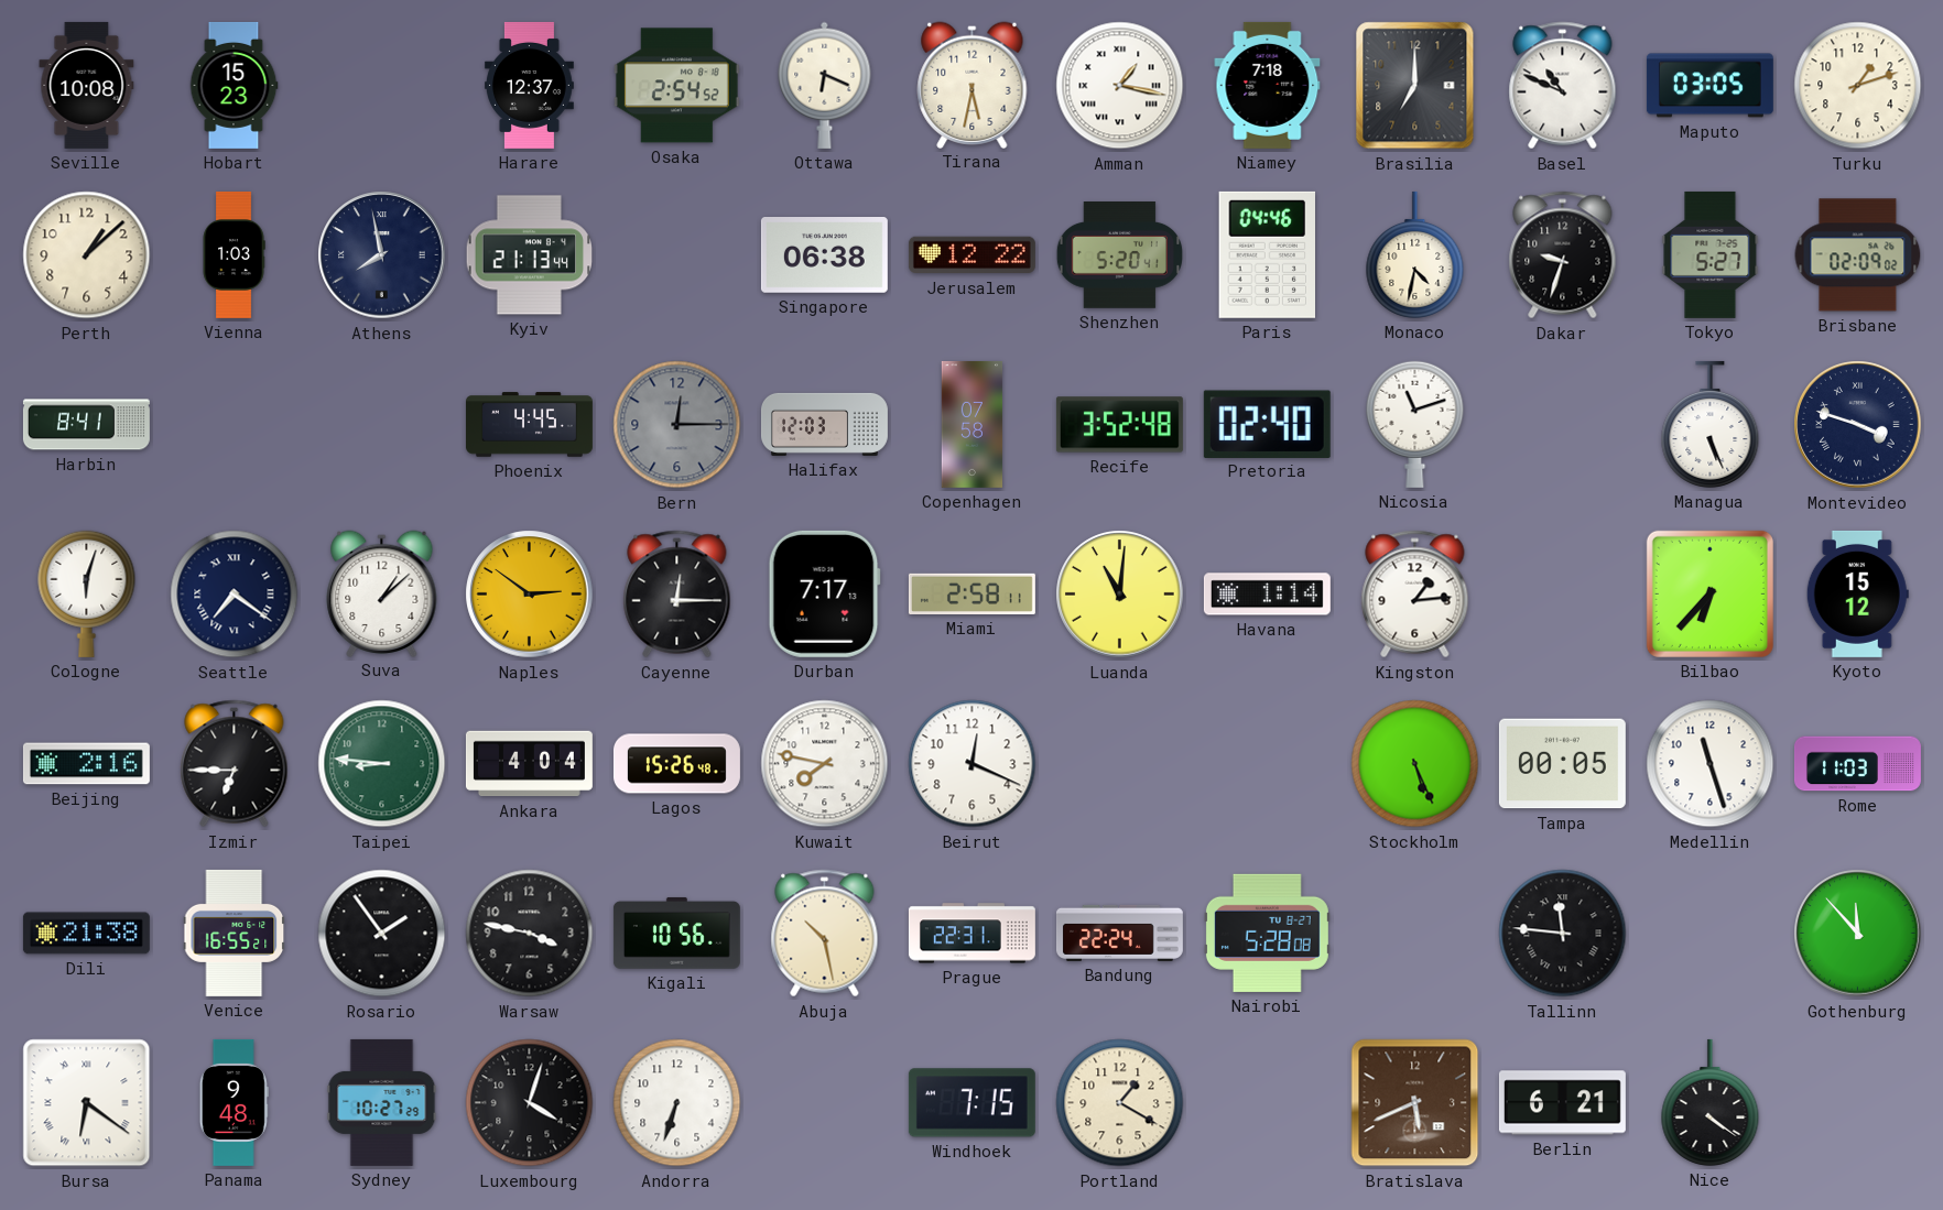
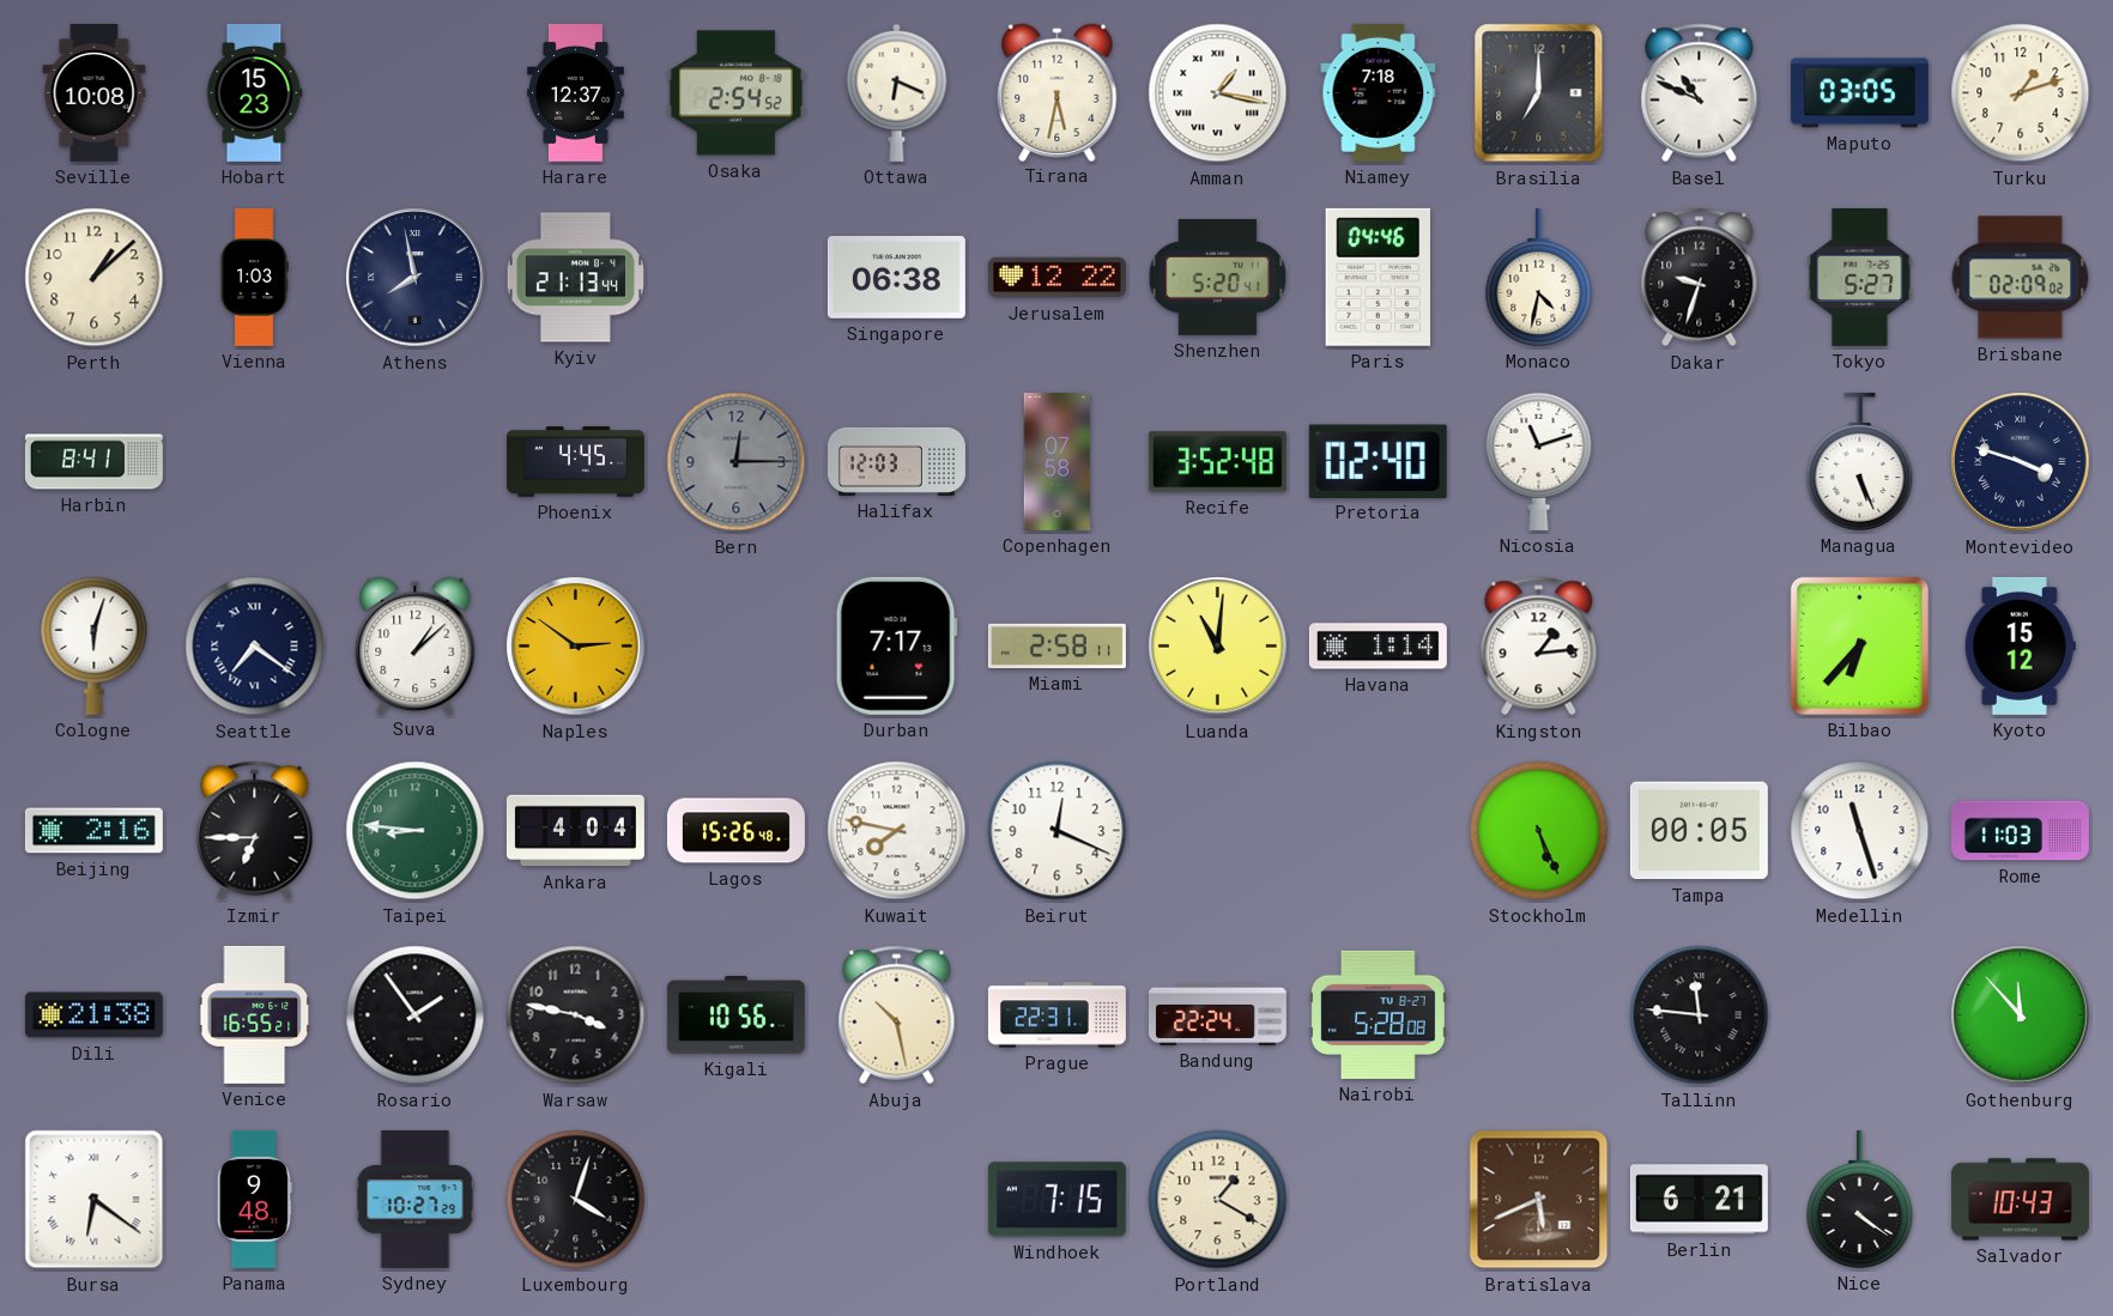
Cayenne: 12:15 -> none (677, 595)
Andorra: 6:33 -> none (677, 1103)
Salvador: none -> 10:43 (2020, 1200)
